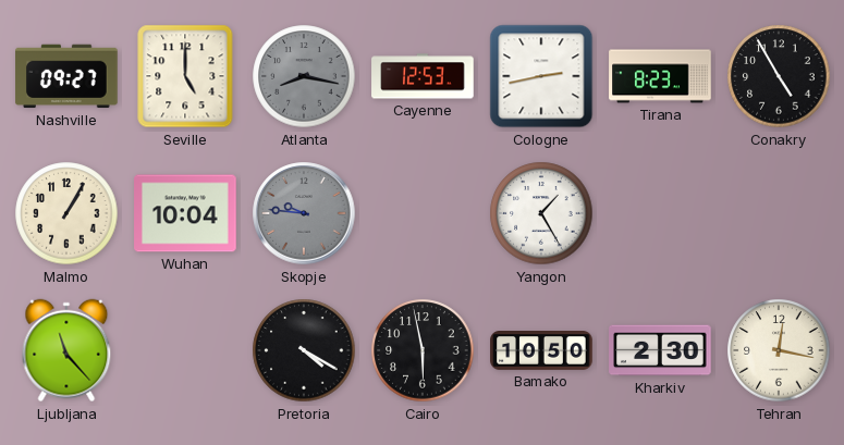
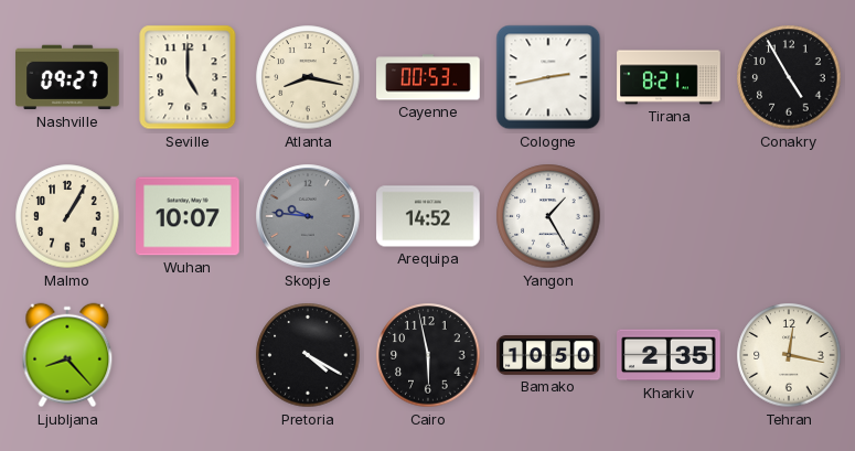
Atlanta dial: grey -> cream (308, 77)
Cayenne: 12:53 -> 00:53 (428, 77)
Tirana: 8:23 -> 8:21 (669, 77)
Wuhan: 10:04 -> 10:07 (188, 216)
Arequipa: none -> 14:52 (428, 216)
Ljubljana: 11:23 -> 8:23 (67, 355)
Kharkiv: 2:30 -> 2:35 (669, 355)
